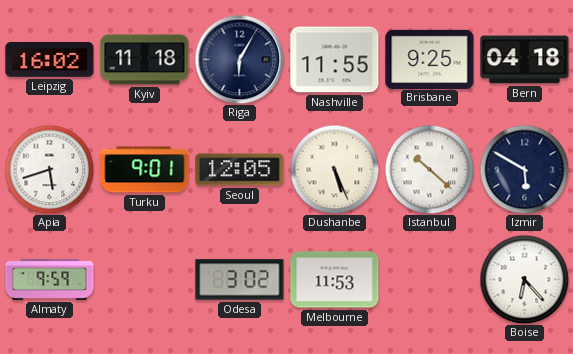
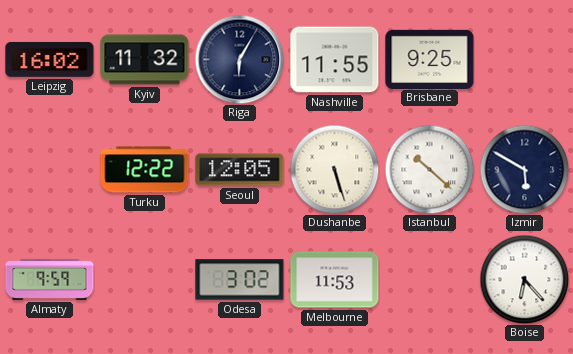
Kyiv: 11:18 -> 11:32 (145, 60)
Bern: 04:18 -> none (525, 60)
Apia: 5:42 -> none (49, 169)
Turku: 9:01 -> 12:22 (145, 170)
Dushanbe: 5:26 -> 5:27 (334, 169)
